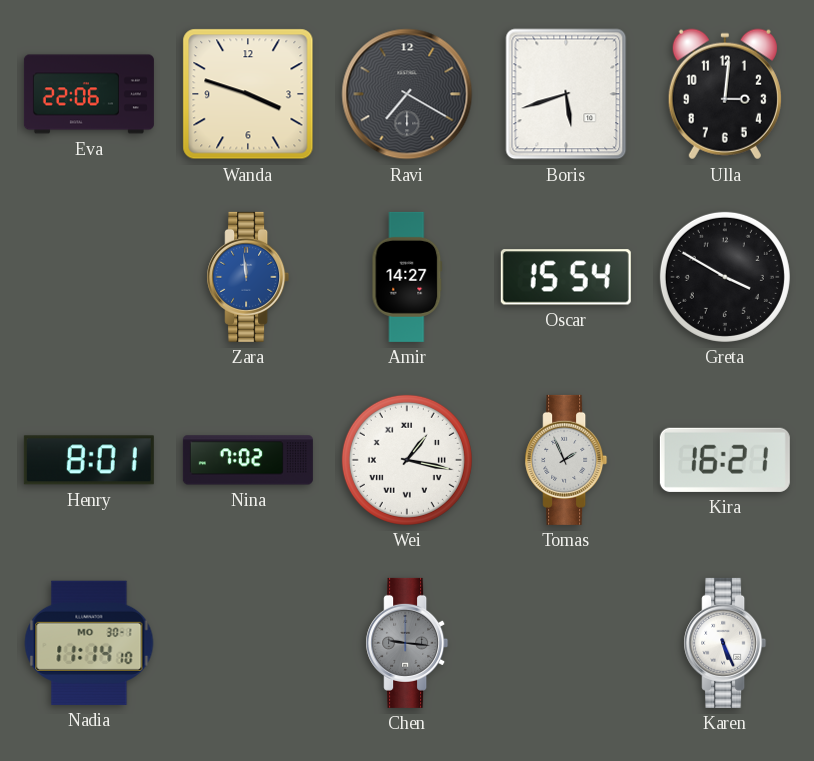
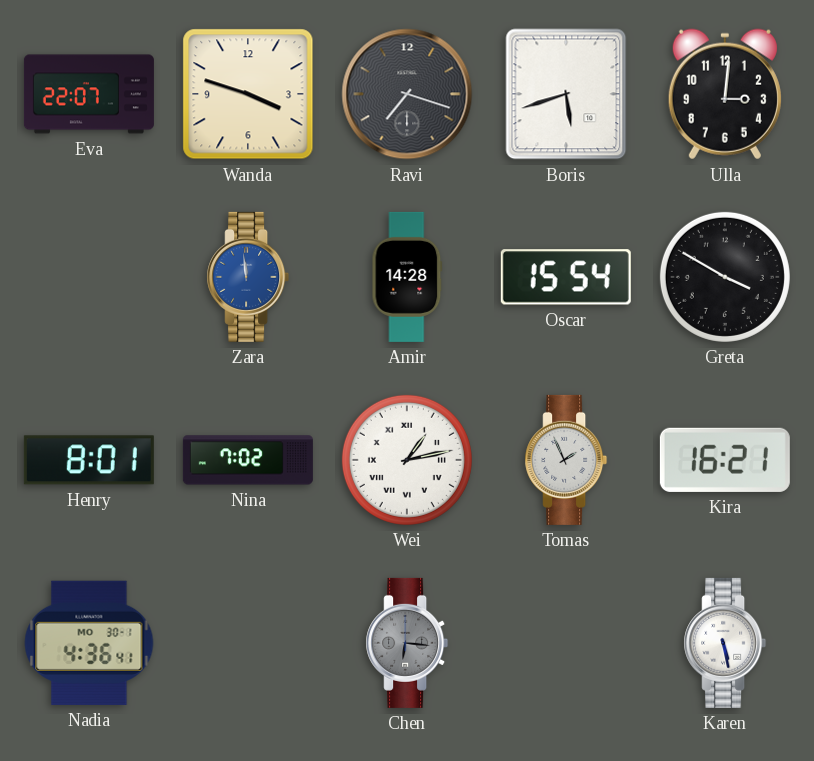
Eva: 22:06 -> 22:07 (89, 94)
Ravi: 7:20 -> 7:18 (407, 94)
Amir: 14:27 -> 14:28 (407, 277)
Wei: 1:17 -> 1:13 (407, 460)
Nadia: 11:14 -> 4:36 (89, 643)
Chen: 9:16 -> 6:16 (407, 643)
Karen: 5:26 -> 5:28 (725, 643)
